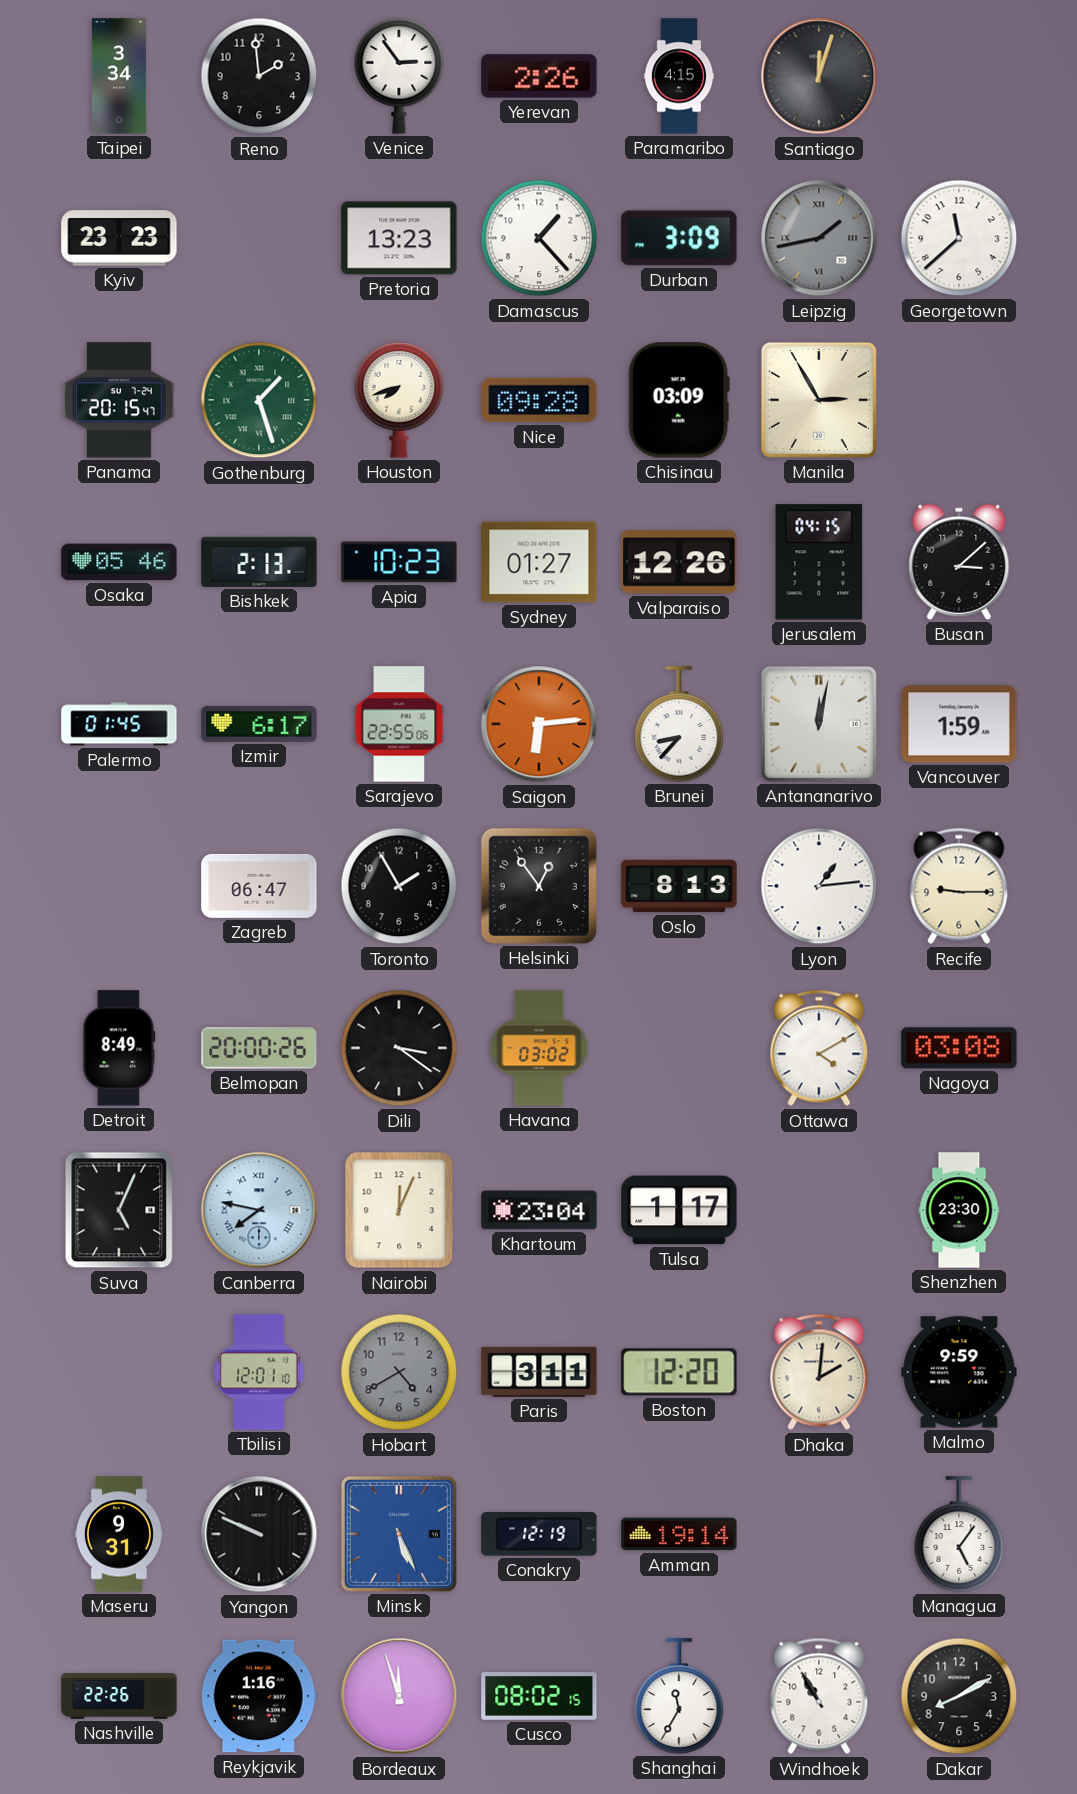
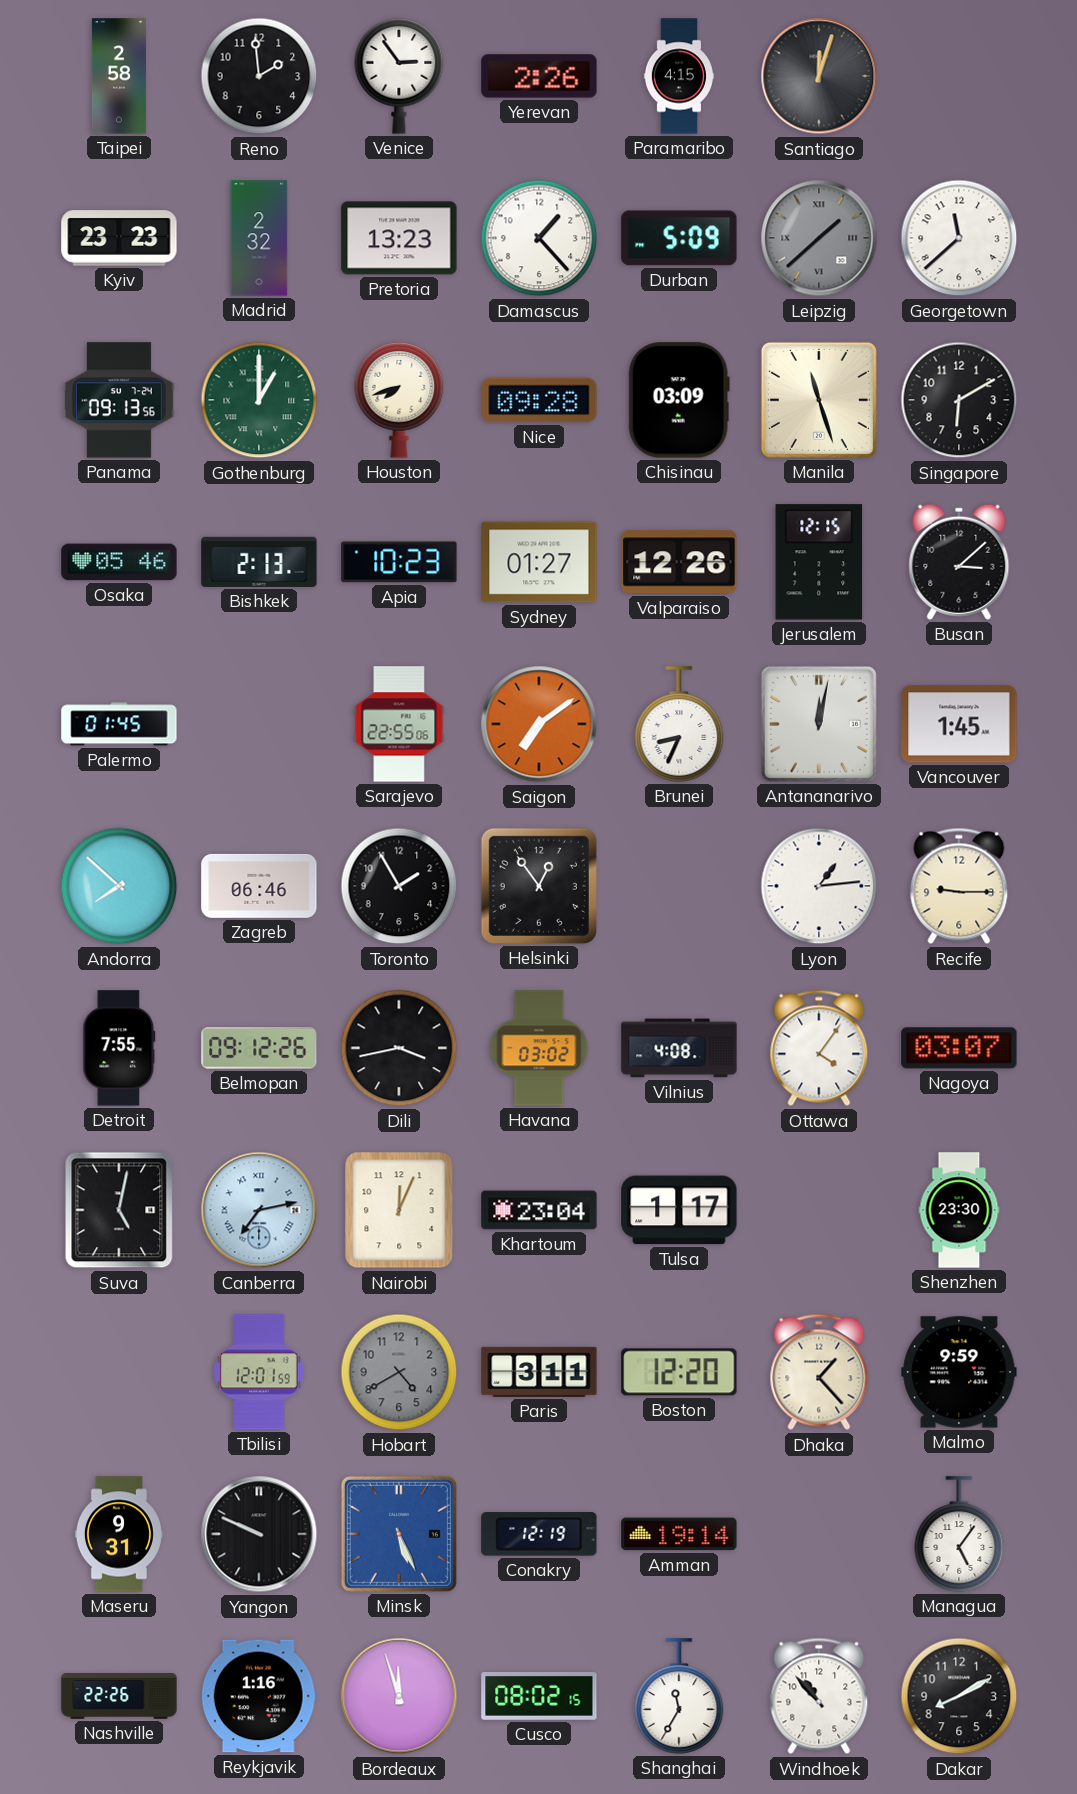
Taipei: 3:34 -> 2:58 (119, 76)
Madrid: none -> 2:32 (259, 238)
Durban: 3:09 -> 5:09 (679, 238)
Leipzig: 1:43 -> 1:38 (819, 238)
Panama: 20:15 -> 09:13 (119, 400)
Gothenburg: 1:27 -> 1:00 (259, 400)
Manila: 2:55 -> 11:27 (819, 400)
Singapore: none -> 6:10 (959, 400)
Jerusalem: 04:15 -> 12:15 (819, 562)
Izmir: 6:17 -> none (259, 725)
Saigon: 6:14 -> 7:09 (539, 724)
Brunei: 8:37 -> 8:34 (679, 724)
Vancouver: 1:59 -> 1:45 (959, 724)
Andorra: none -> 7:52 (119, 886)
Zagreb: 06:47 -> 06:46 (259, 886)
Oslo: 8:13 -> none (679, 886)
Detroit: 8:49 -> 7:55 (119, 1048)
Belmopan: 20:00 -> 09:12 (259, 1049)
Dili: 3:21 -> 3:43 (399, 1048)
Vilnius: none -> 4:08 (679, 1048)
Ottawa: 4:10 -> 4:06 (819, 1048)
Nagoya: 03:08 -> 03:07 (959, 1048)
Suva: 5:04 -> 5:02 (119, 1210)
Canberra: 7:47 -> 7:13 (259, 1210)
Tbilisi: 12:01:10 -> 12:01:59 (259, 1372)
Dhaka: 2:01 -> 1:23 (819, 1372)
Windhoek: 10:55 -> 10:53 (819, 1696)
